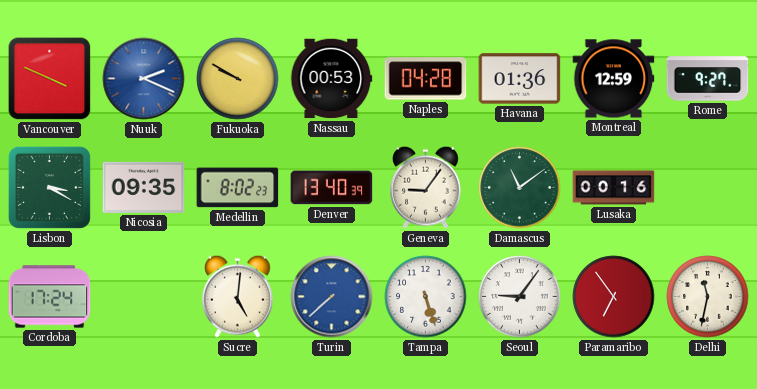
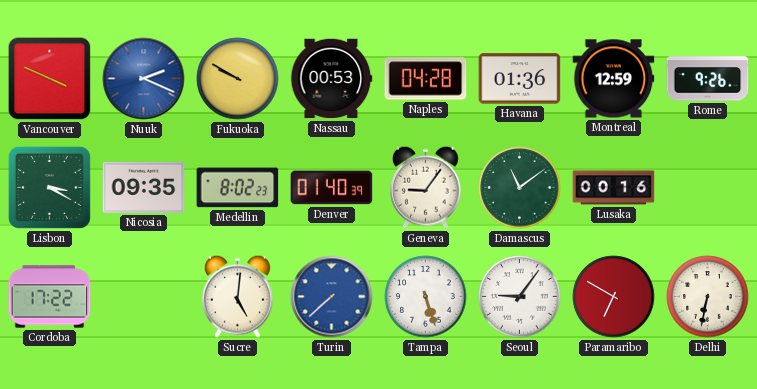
Rome: 9:27 -> 9:26 (708, 79)
Denver: 13:40 -> 01:40 (332, 188)
Cordoba: 17:24 -> 17:22 (50, 297)
Paramaribo: 6:54 -> 6:50 (614, 297)
Delhi: 11:32 -> 6:32 (708, 297)
